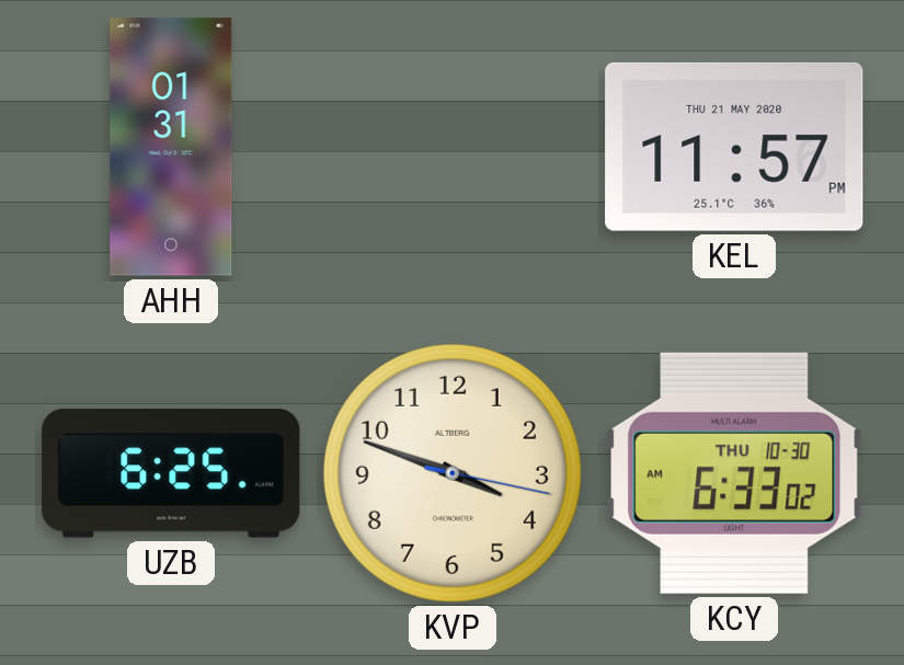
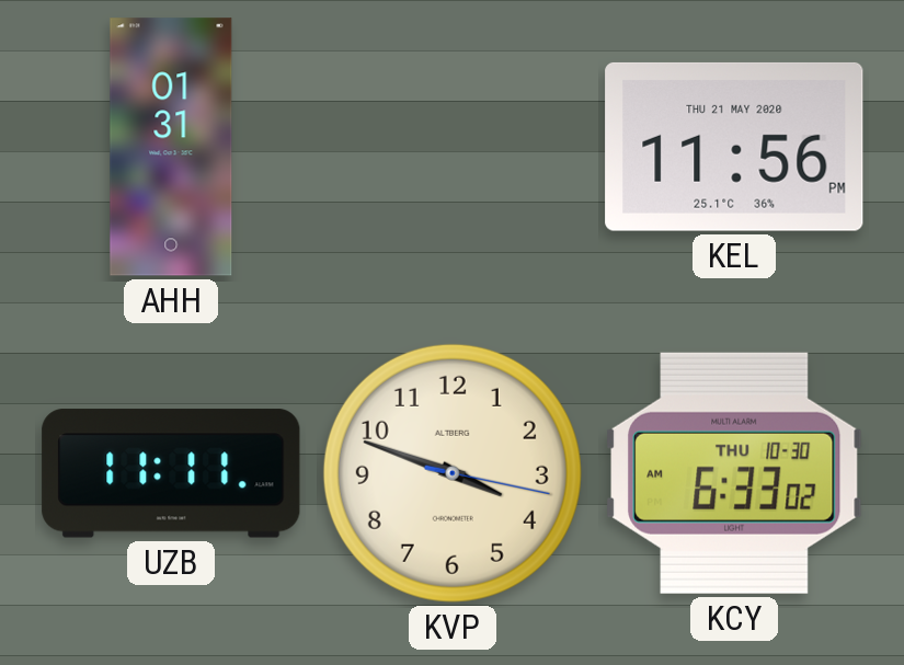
KEL: 11:57 -> 11:56 (734, 147)
UZB: 6:25 -> 11:11 (171, 473)
